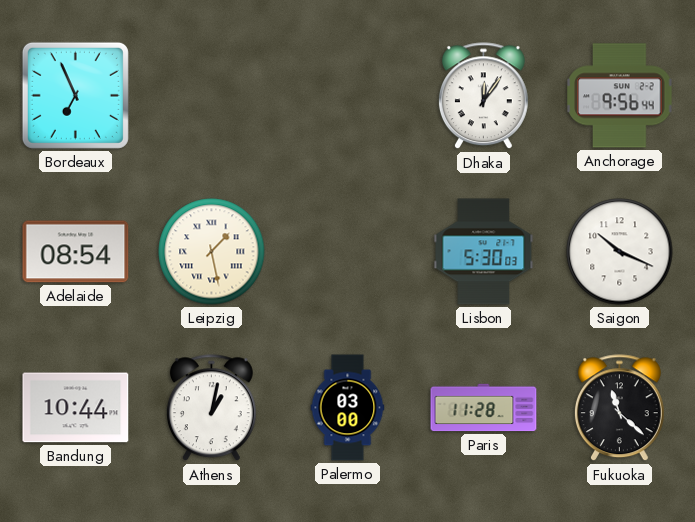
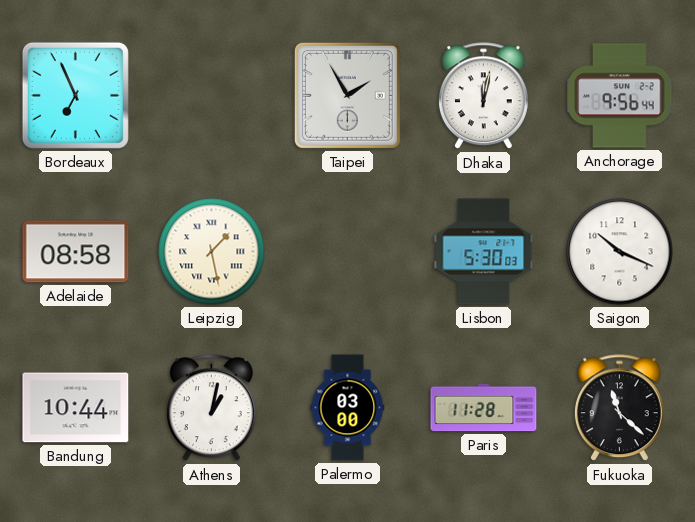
Taipei: none -> 1:55 (347, 95)
Dhaka: 12:06 -> 12:02 (483, 96)
Adelaide: 08:54 -> 08:58 (76, 252)
